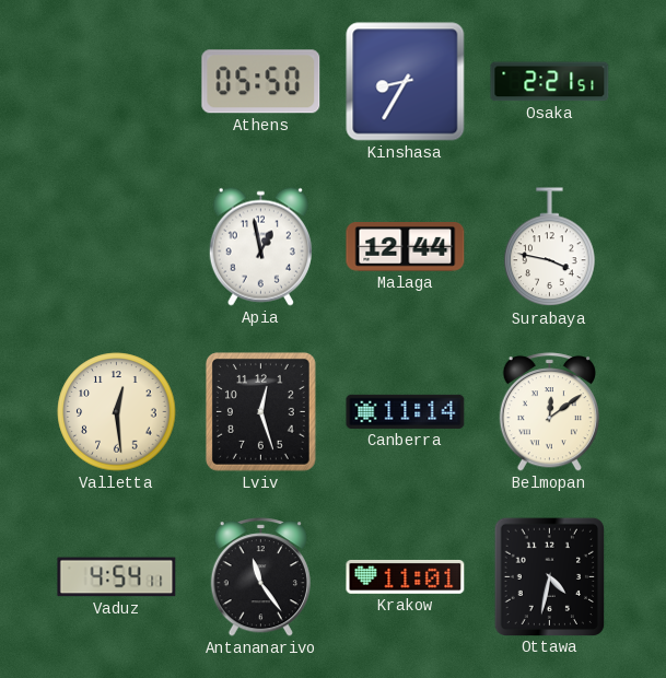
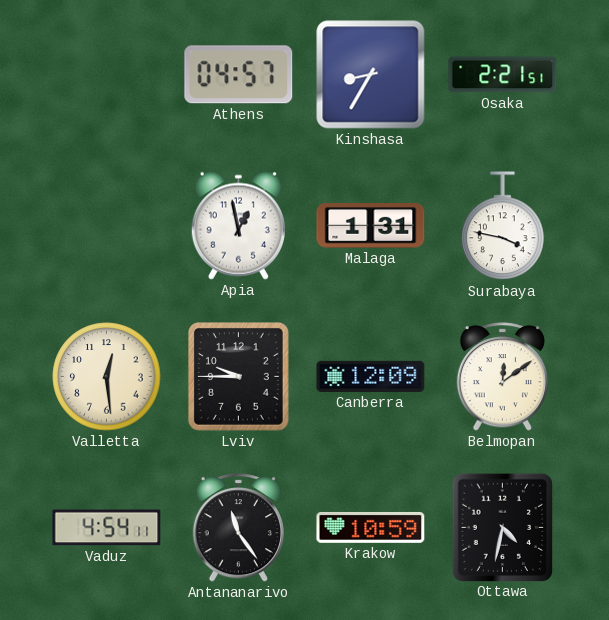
Athens: 05:50 -> 04:57 (239, 75)
Malaga: 12:44 -> 1:31 (371, 226)
Lviv: 12:27 -> 9:45 (238, 376)
Canberra: 11:14 -> 12:09 (371, 376)
Krakow: 11:01 -> 10:59 (371, 527)
